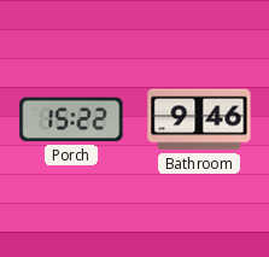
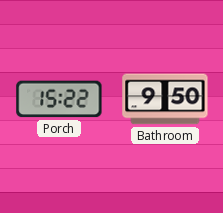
Bathroom: 9:46 -> 9:50 (165, 99)
